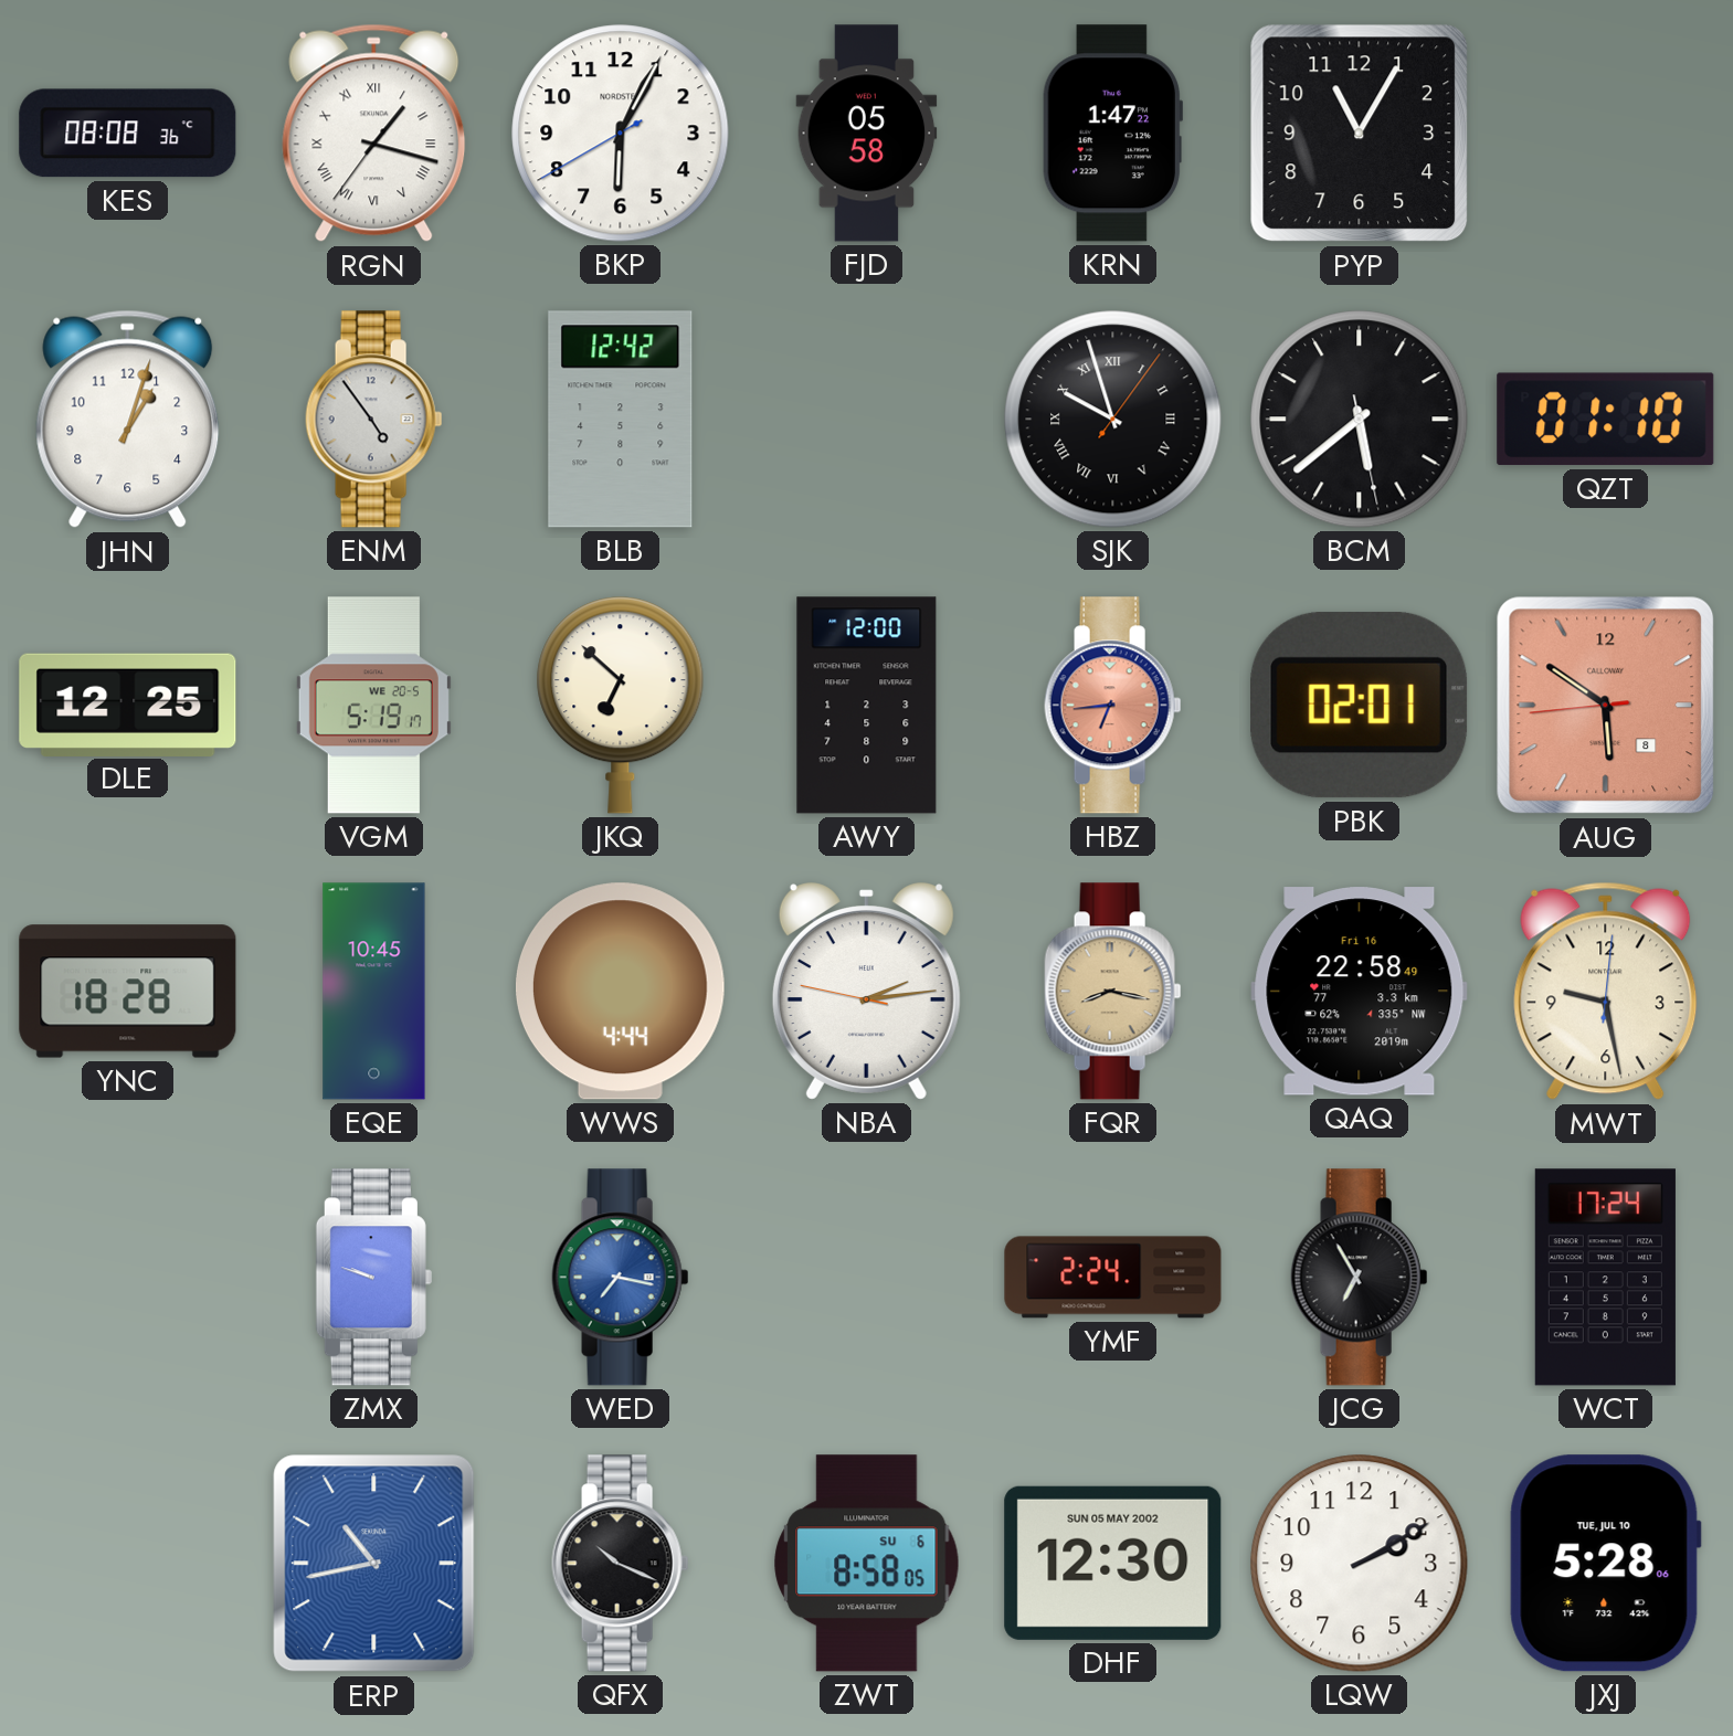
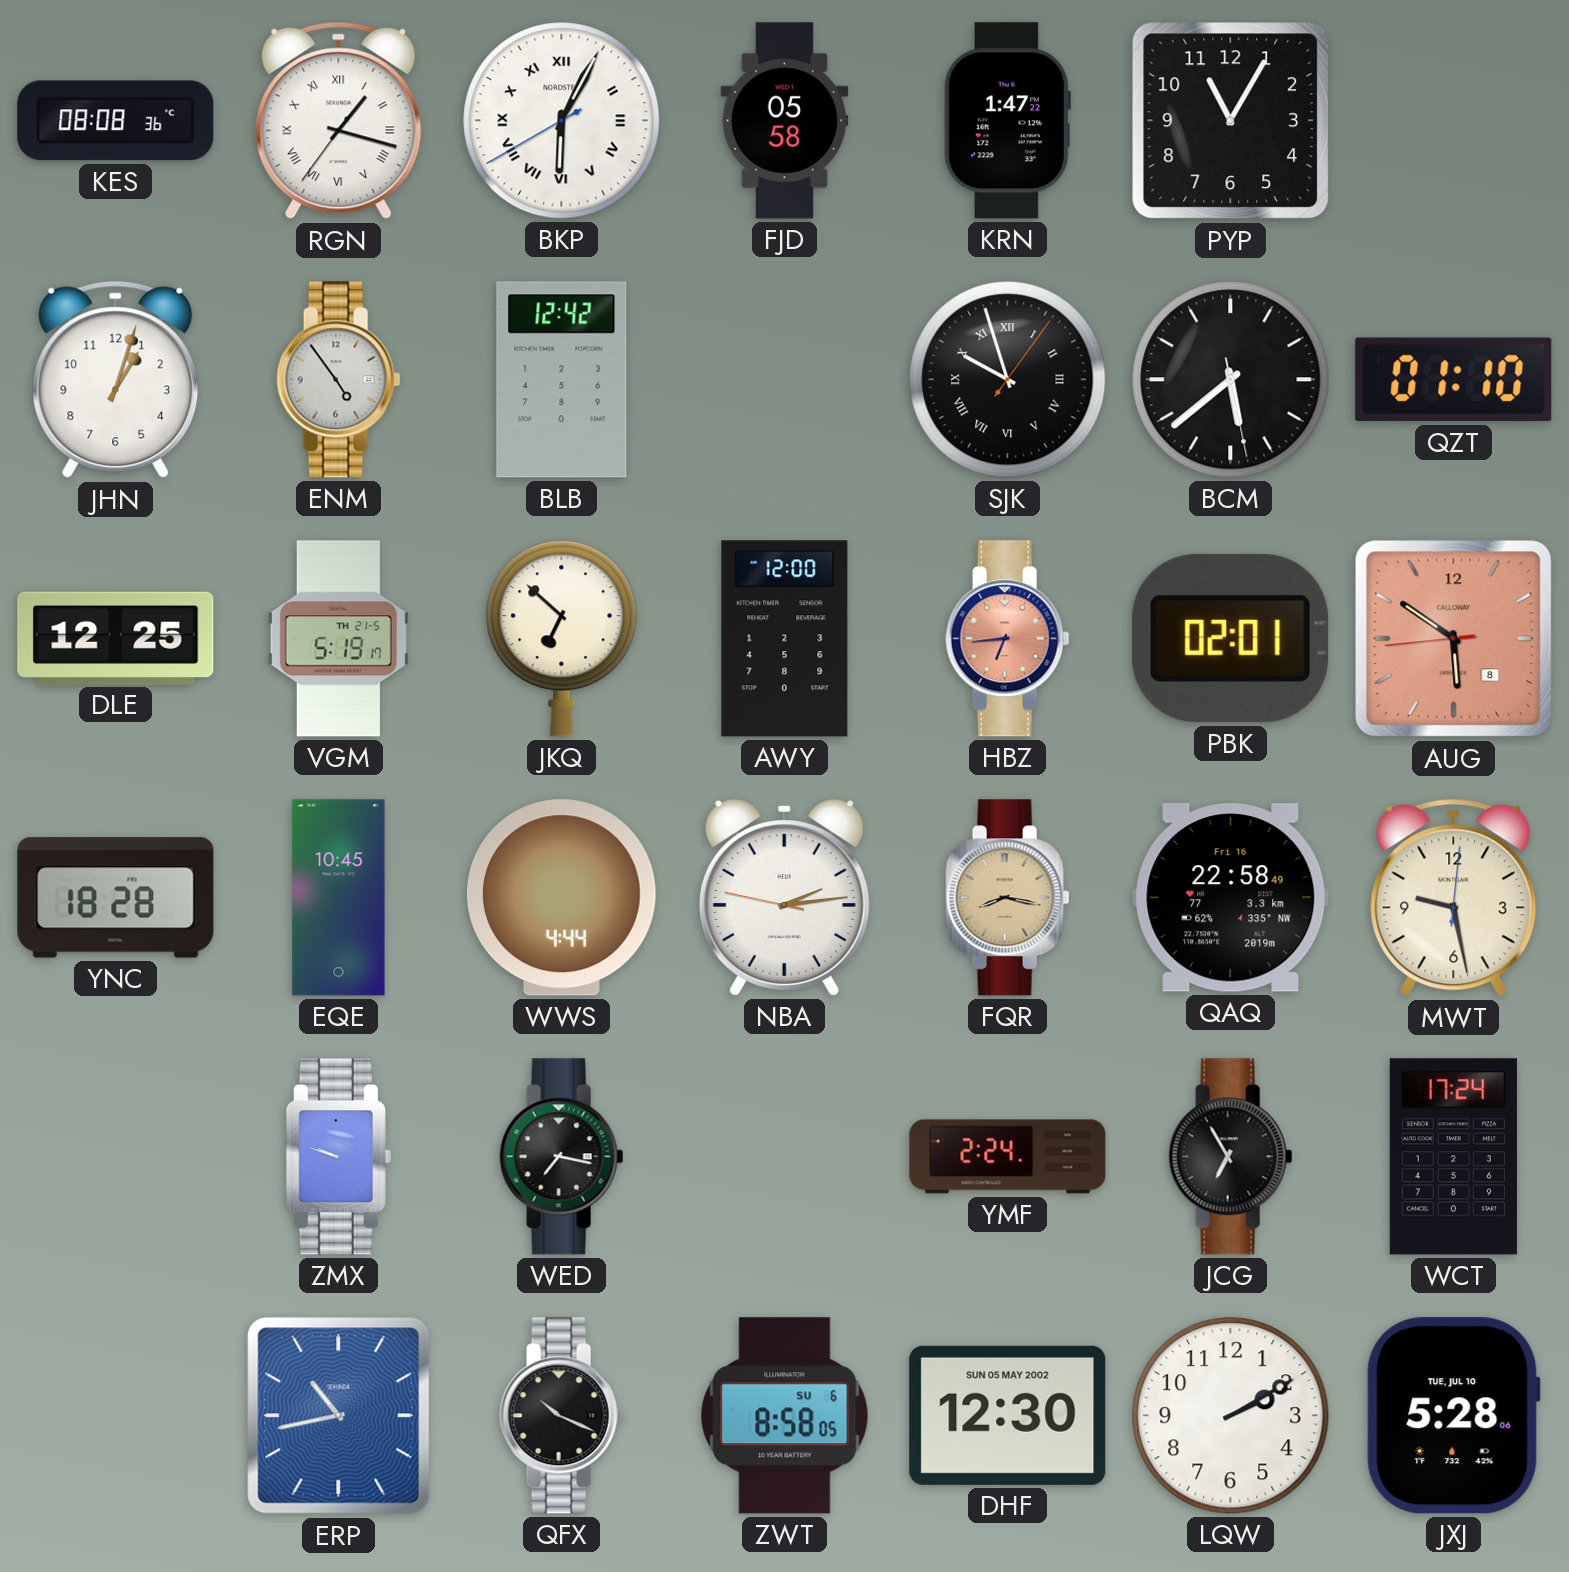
BKP numerals: Arabic -> Roman (562, 121)
VGM date: WE 20-5 -> TH 21-5 (338, 639)
WED dial: blue -> black (562, 1157)
